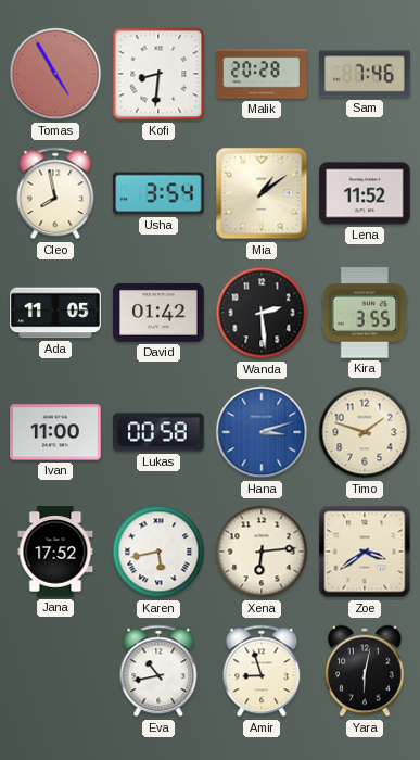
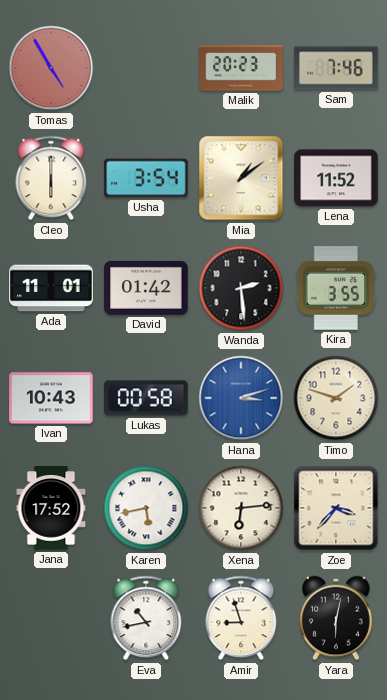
Kofi: 8:31 -> none (158, 74)
Malik: 20:28 -> 20:23 (241, 68)
Cleo: 7:58 -> 6:00 (51, 178)
Ada: 11:05 -> 11:01 (51, 288)
Ivan: 11:00 -> 10:43 (51, 398)
Zoe: 3:39 -> 3:37 (336, 508)
